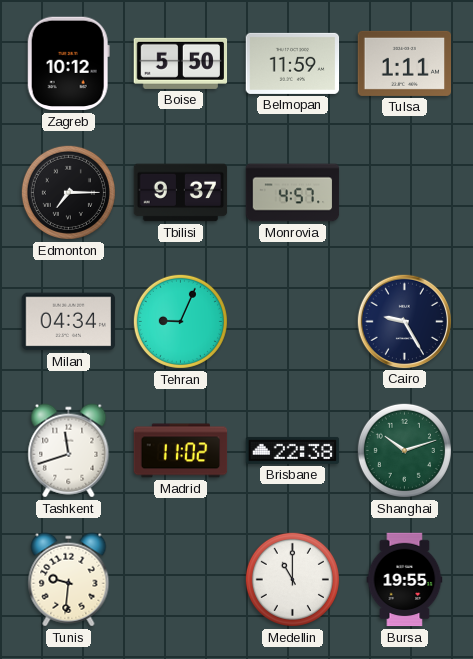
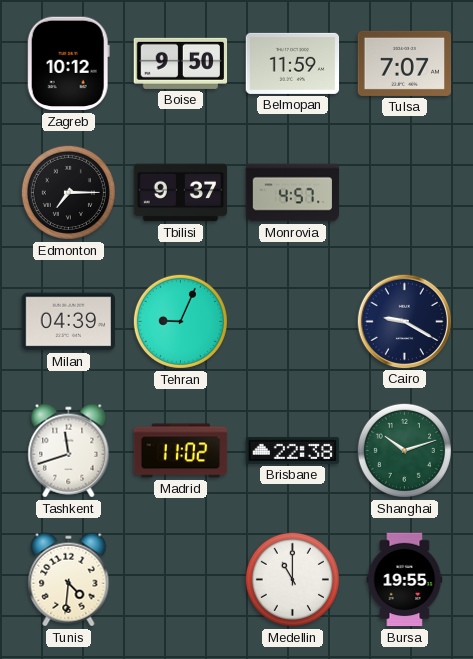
Boise: 5:50 -> 9:50 (181, 63)
Tulsa: 1:11 -> 7:07 (405, 63)
Milan: 04:34 -> 04:39 (69, 322)
Cairo: 9:25 -> 9:20 (404, 321)
Tunis: 9:31 -> 4:31 (69, 580)
